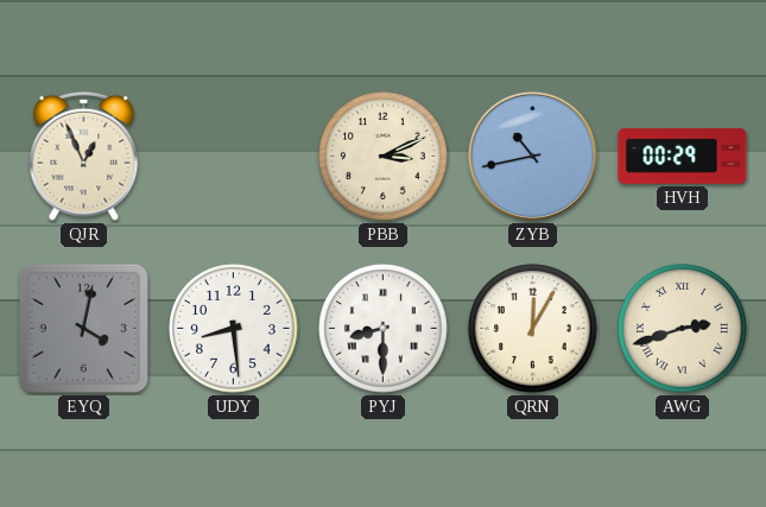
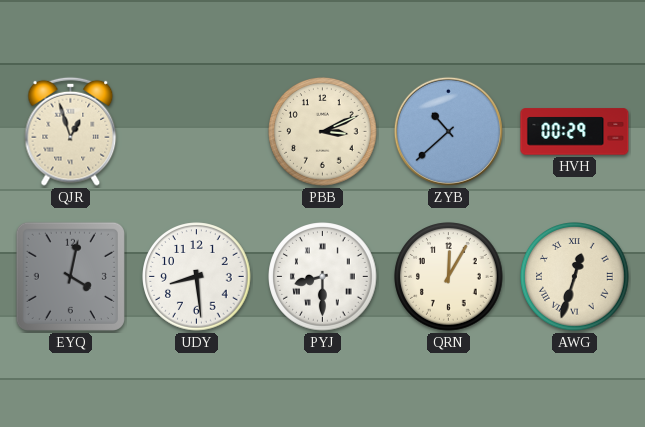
QJR: 12:56 -> 12:57 (71, 131)
ZYB: 10:43 -> 10:38 (448, 131)
AWG: 2:42 -> 12:33 (575, 277)
